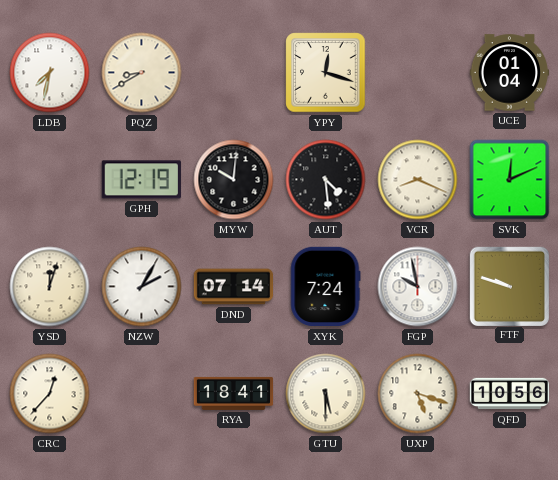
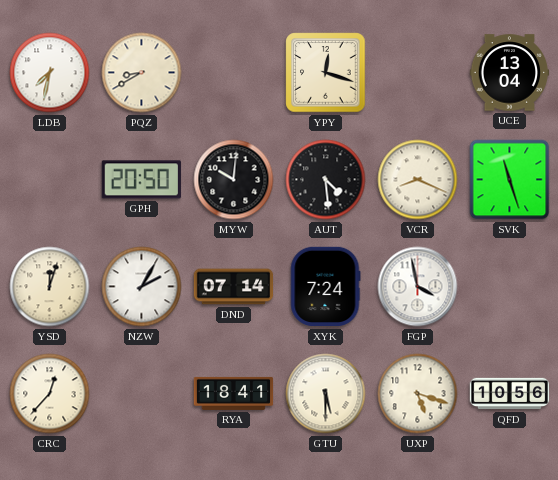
UCE: 01:04 -> 13:04 (510, 73)
GPH: 12:19 -> 20:50 (141, 180)
SVK: 12:11 -> 11:27 (510, 180)
FGP: 9:58 -> 3:58 (418, 287)
FTF: 9:48 -> none (509, 286)
